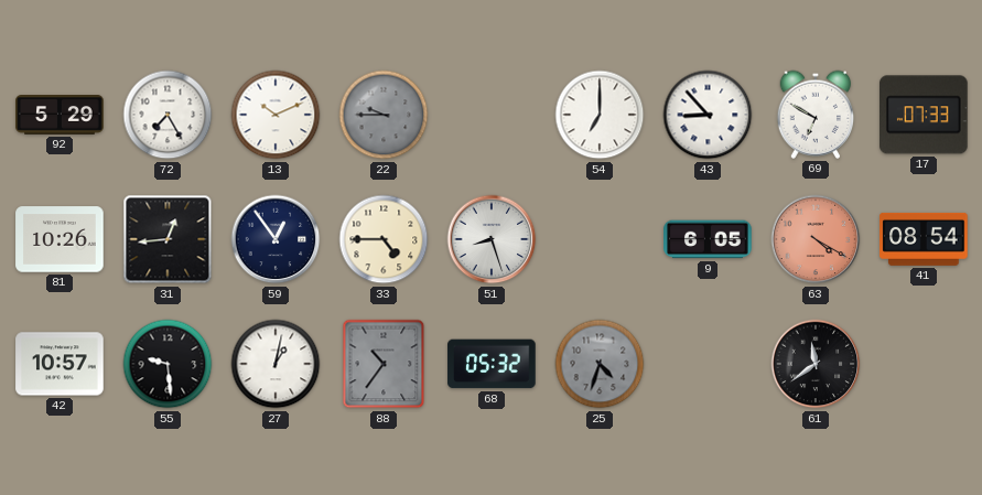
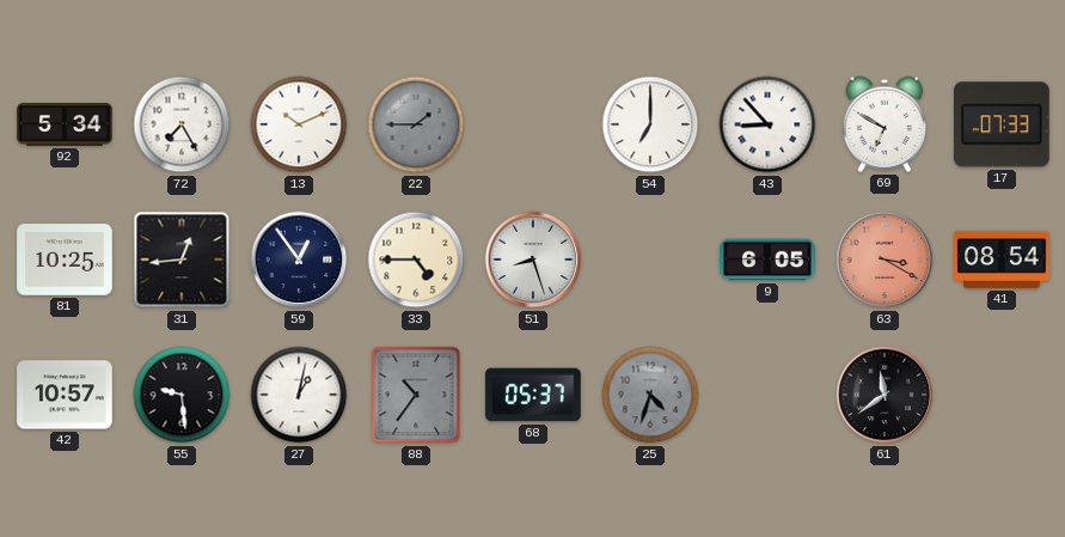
92: 5:29 -> 5:34 (65, 126)
22: 9:45 -> 1:45 (416, 124)
81: 10:26 -> 10:25 (65, 260)
63: 4:20 -> 3:20 (885, 260)
68: 05:32 -> 05:37 (533, 395)
